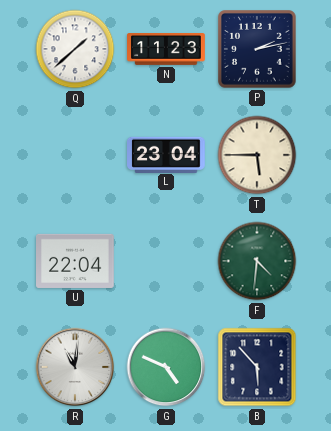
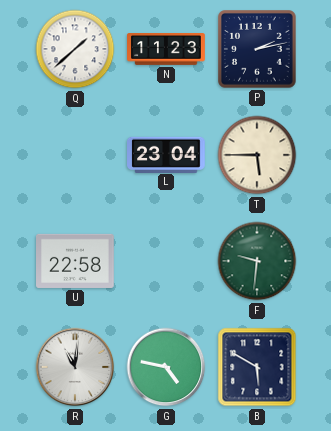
U: 22:04 -> 22:58 (76, 261)
F: 4:31 -> 9:31 (257, 261)
G: 4:49 -> 4:47 (166, 367)
B: 5:53 -> 5:50 (257, 367)
